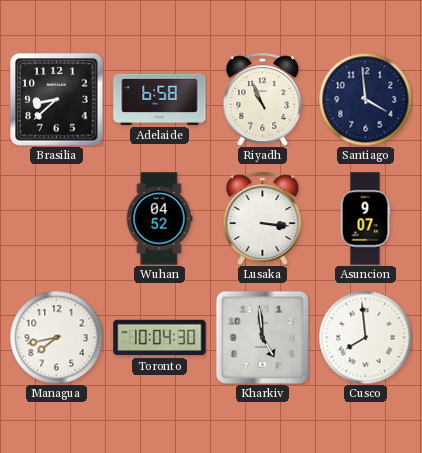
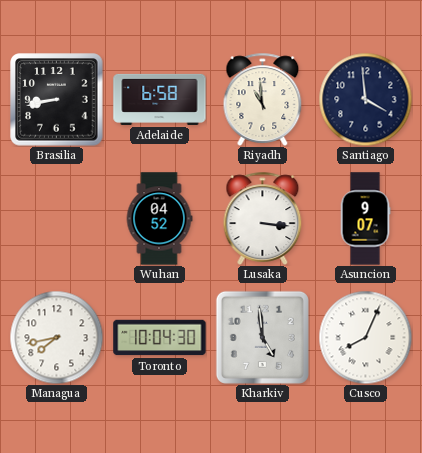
Brasilia: 8:38 -> 8:43 (57, 100)
Riyadh: 10:56 -> 10:59 (263, 99)
Cusco: 7:59 -> 8:04 (365, 337)
